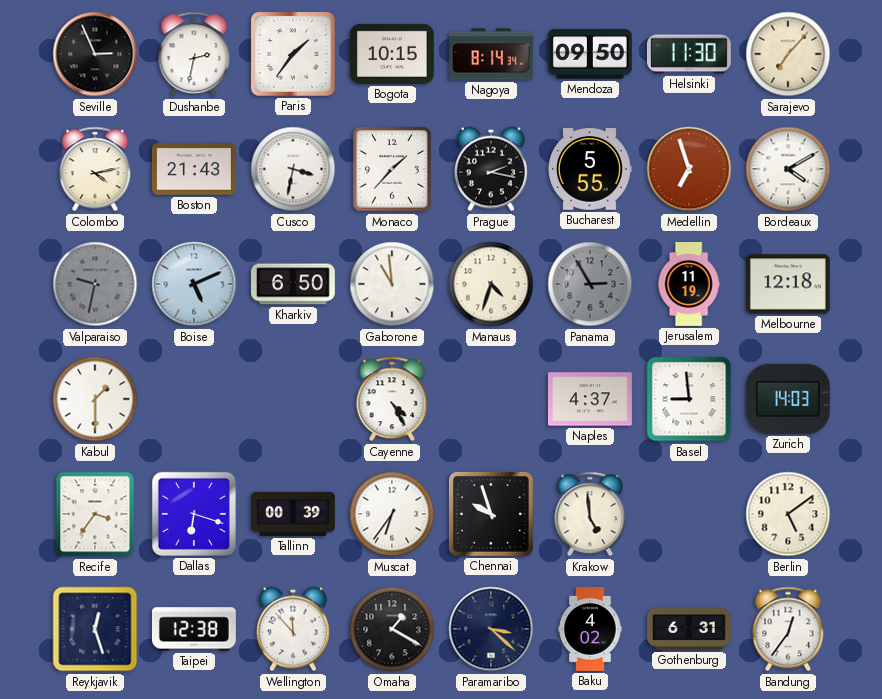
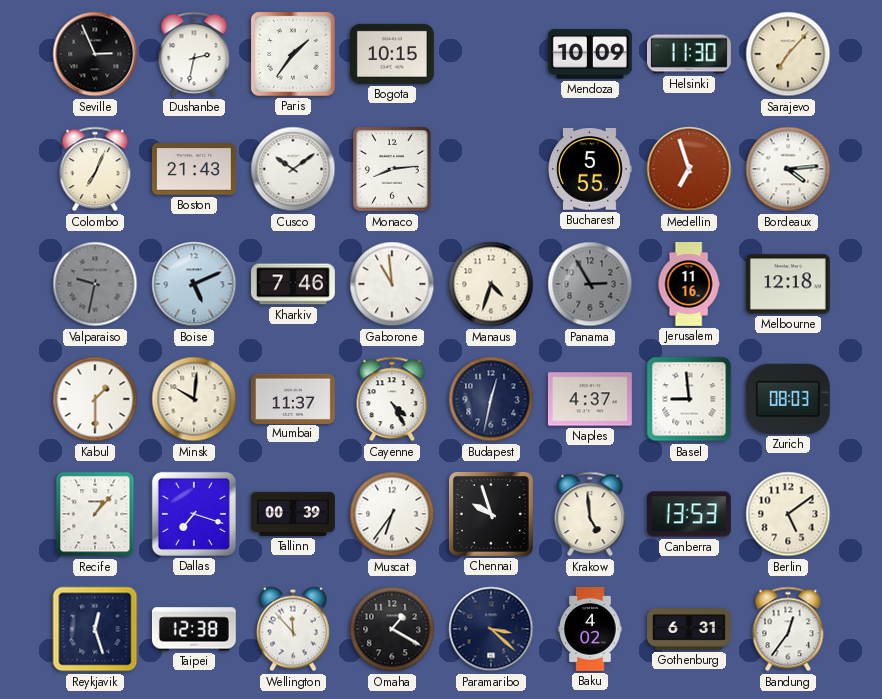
Nagoya: 8:14 -> none (492, 54)
Mendoza: 09:50 -> 10:09 (590, 54)
Colombo: 4:13 -> 7:04 (95, 169)
Cusco: 3:32 -> 10:09 (293, 169)
Monaco: 1:37 -> 8:14 (393, 169)
Prague: 2:17 -> none (491, 169)
Bordeaux: 4:10 -> 4:14 (788, 169)
Kharkiv: 6:50 -> 7:46 (294, 284)
Jerusalem: 11:19 -> 11:16 (689, 285)
Minsk: none -> 10:01 (194, 399)
Mumbai: none -> 11:37 (293, 398)
Budapest: none -> 12:32 (491, 399)
Zurich: 14:03 -> 08:03 (788, 399)
Recife: 3:36 -> 1:07 (95, 514)
Dallas: 6:18 -> 7:18 (194, 514)
Canberra: none -> 13:53 (689, 514)
